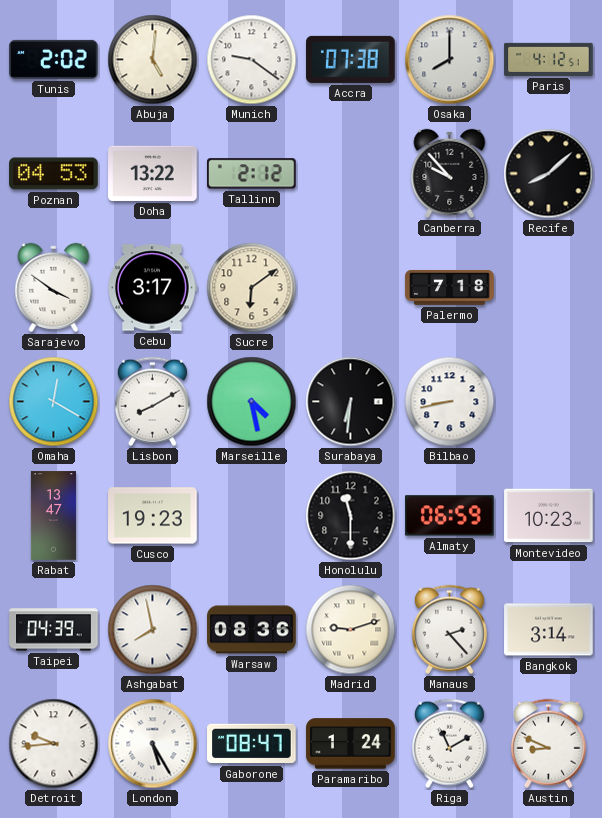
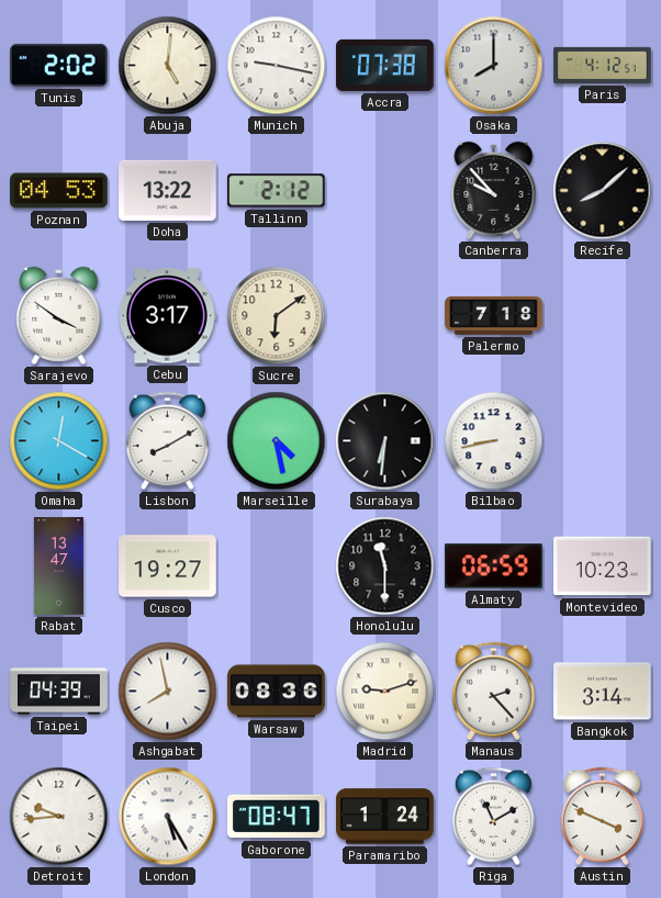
Munich: 9:21 -> 9:17 (277, 66)
Cusco: 19:23 -> 19:27 (168, 566)
Austin: 8:49 -> 3:49 (602, 817)
